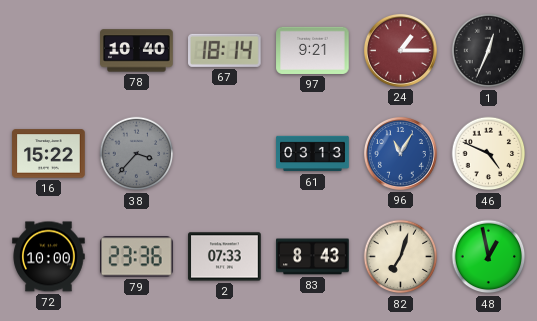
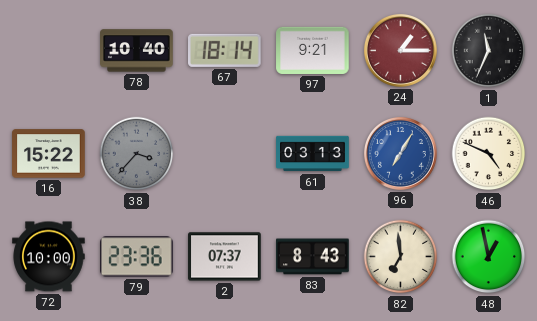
1: 12:34 -> 11:34 (489, 51)
96: 11:05 -> 7:05 (400, 153)
2: 07:33 -> 07:37 (225, 257)
82: 7:03 -> 6:59 (401, 257)
